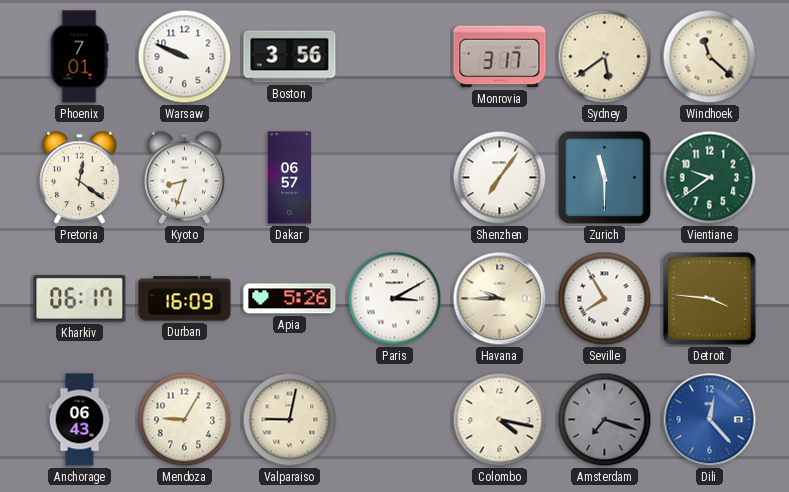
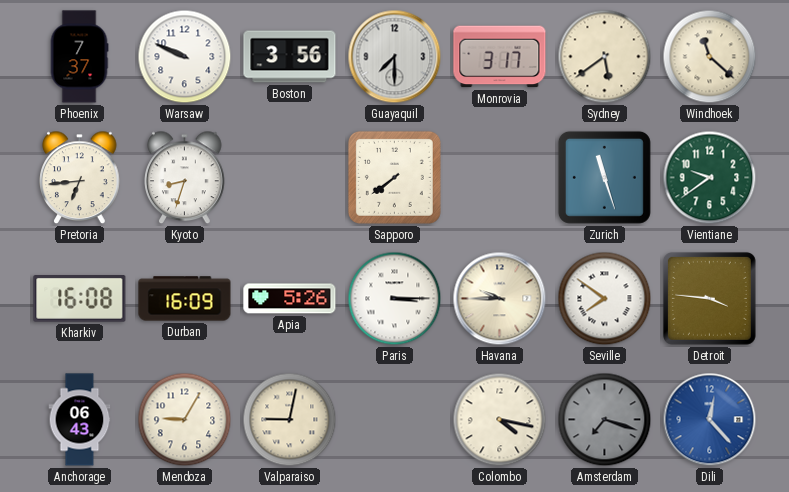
Phoenix: 7:01 -> 7:37 (79, 57)
Guayaquil: none -> 7:30 (395, 57)
Pretoria: 12:21 -> 6:44 (80, 178)
Dakar: 06:57 -> none (290, 178)
Sapporo: none -> 7:39 (394, 177)
Shenzhen: 7:06 -> none (500, 178)
Zurich: 11:30 -> 11:27 (604, 177)
Kharkiv: 06:17 -> 16:08 (80, 299)
Paris: 3:10 -> 3:15 (395, 299)
Seville: 7:55 -> 7:51 (605, 299)
